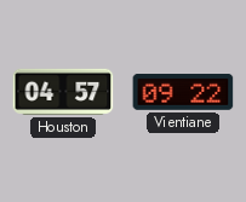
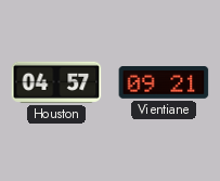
Vientiane: 09:22 -> 09:21 (164, 83)
